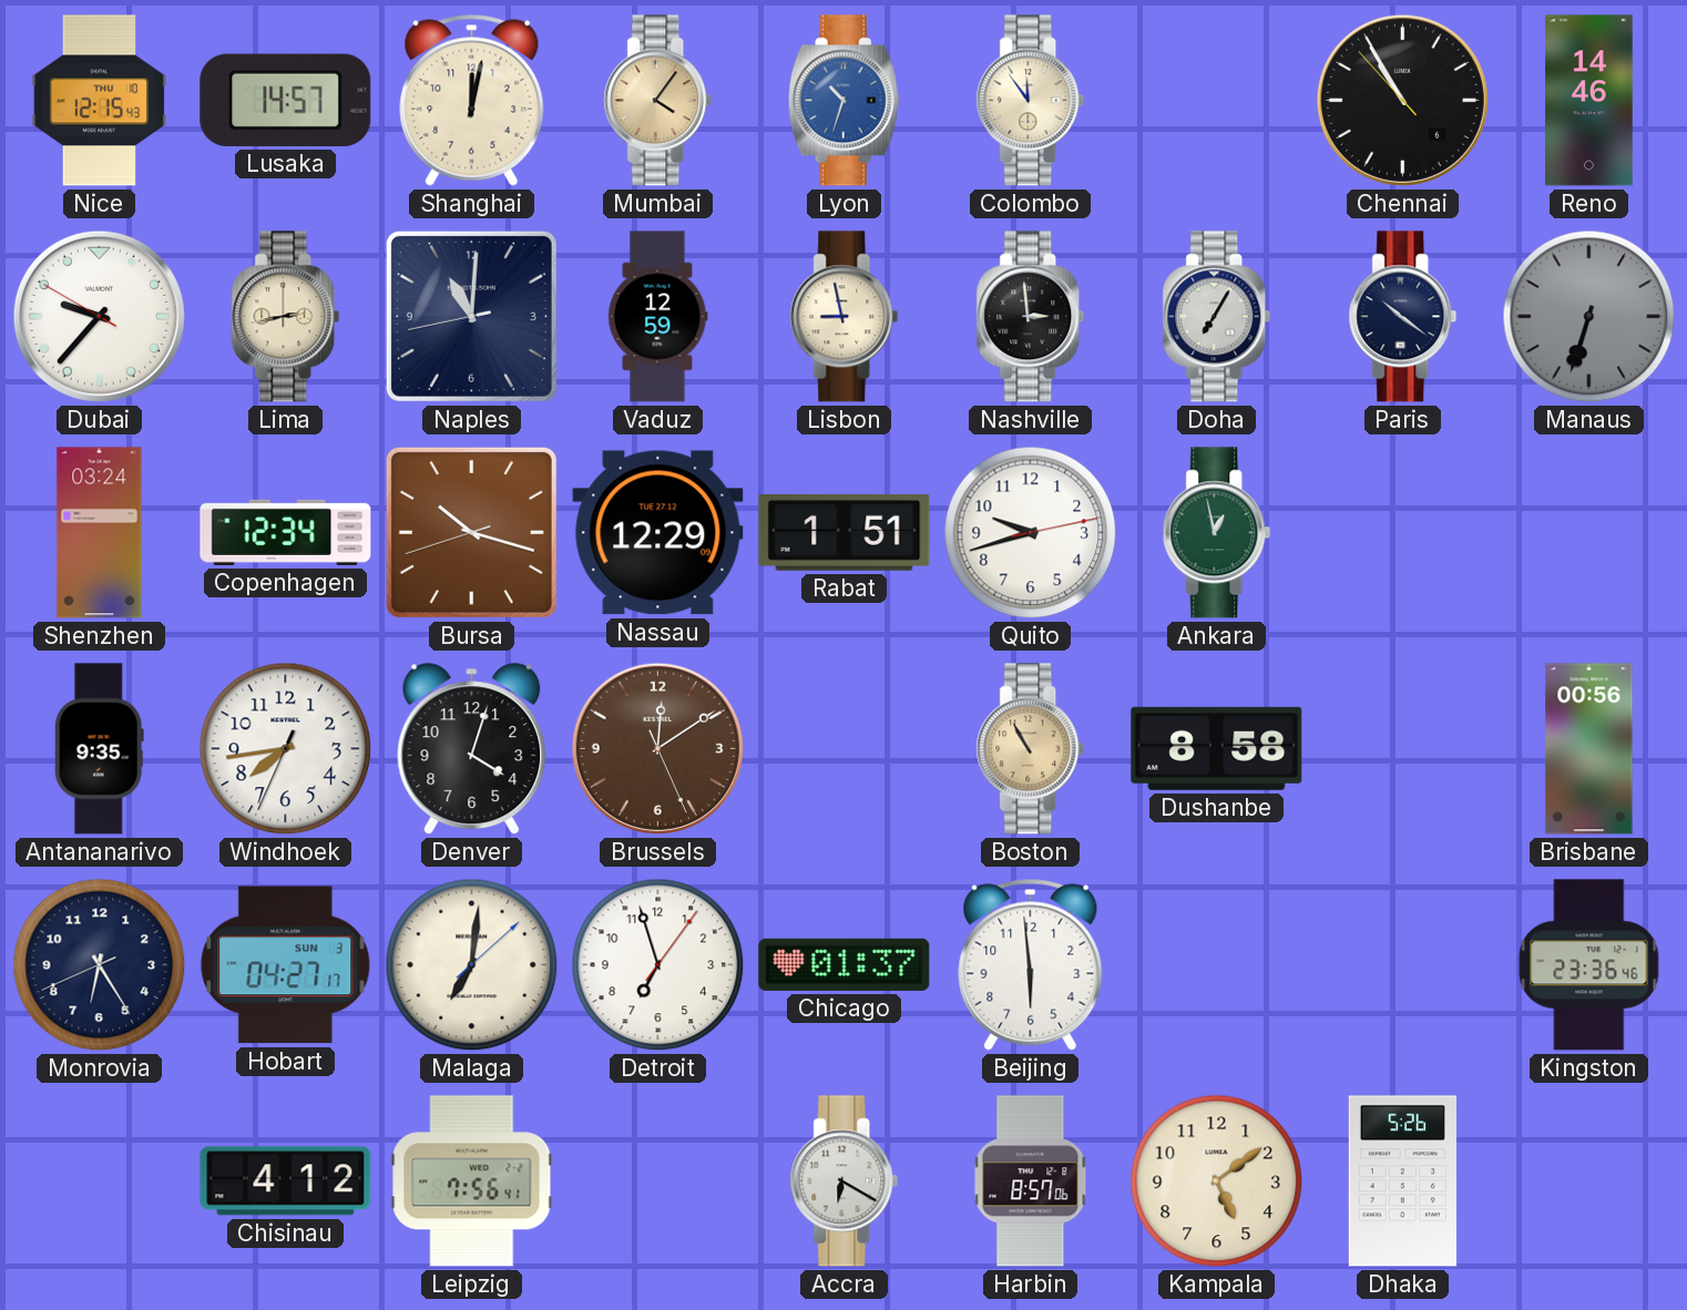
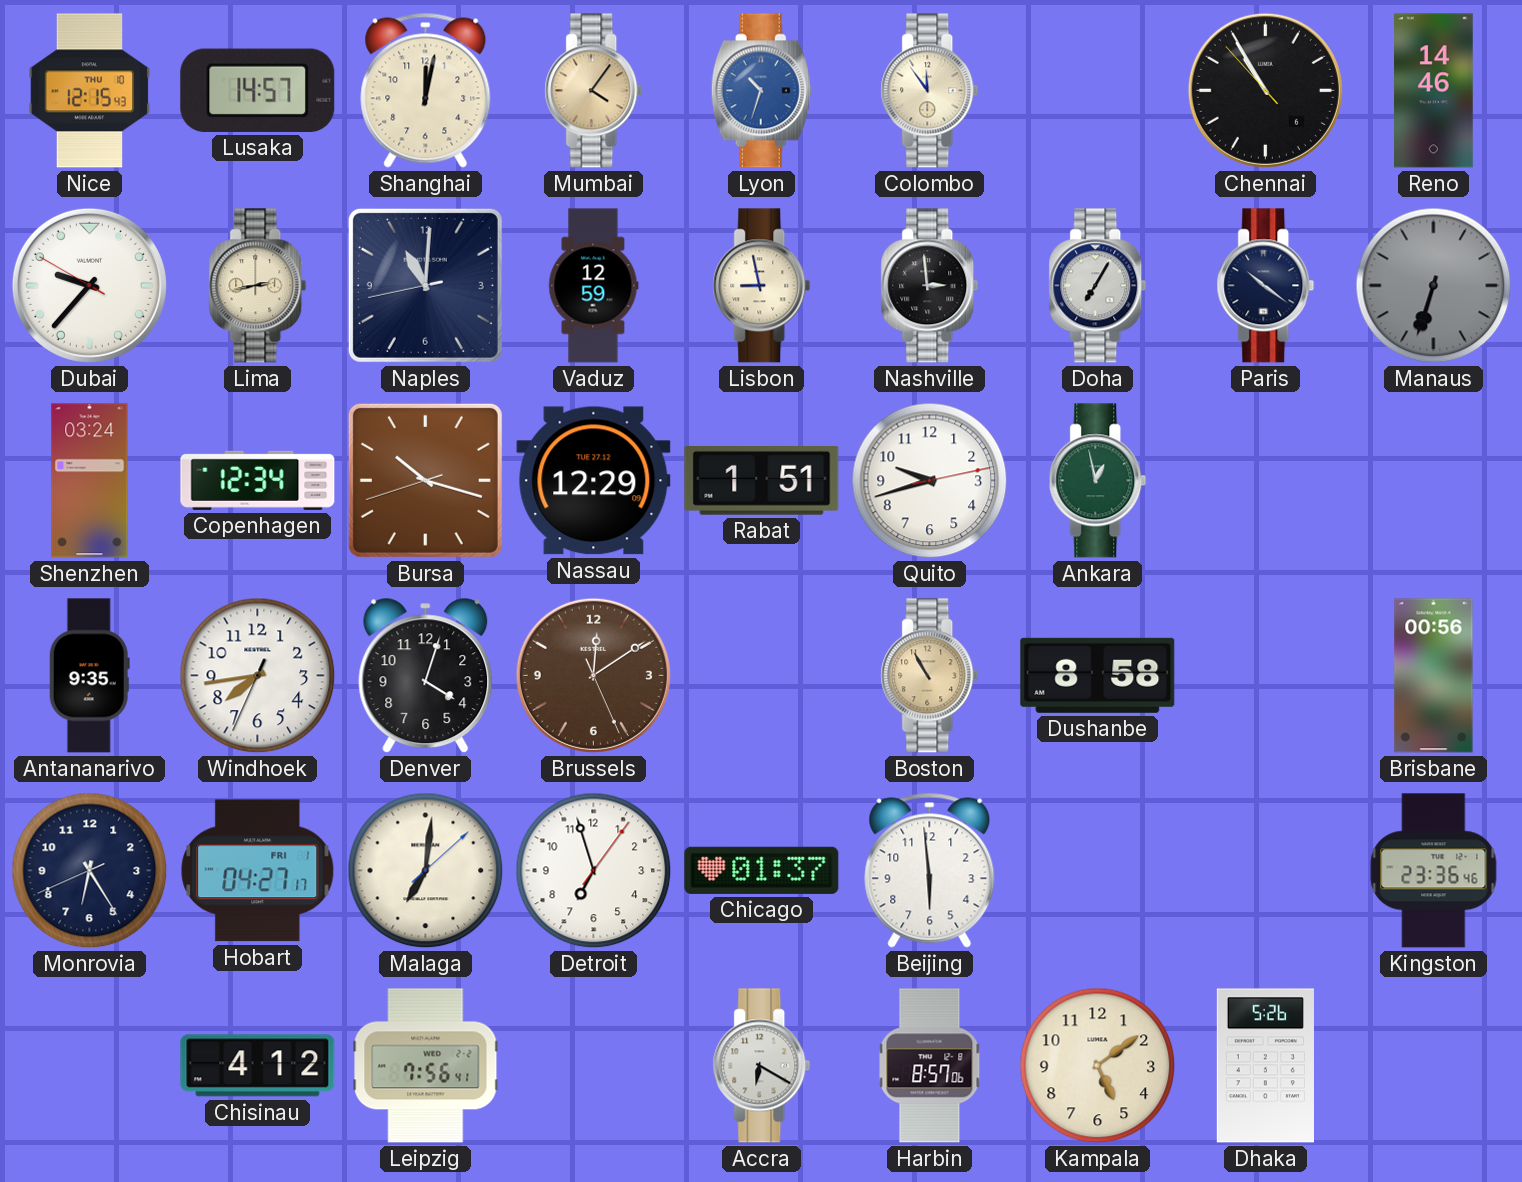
Hobart date: SUN 3 -> FRI 1 (258, 871)
